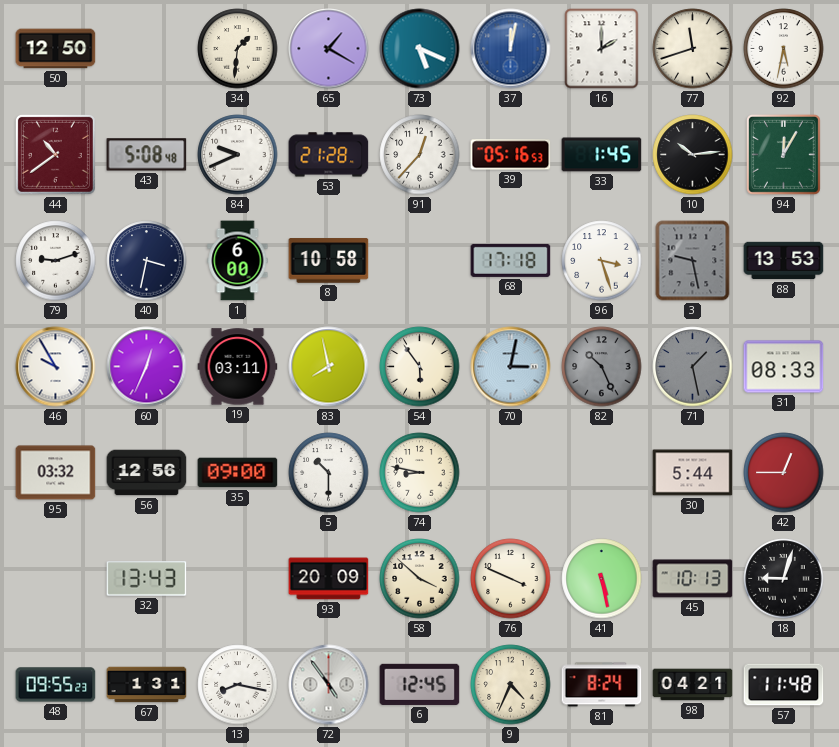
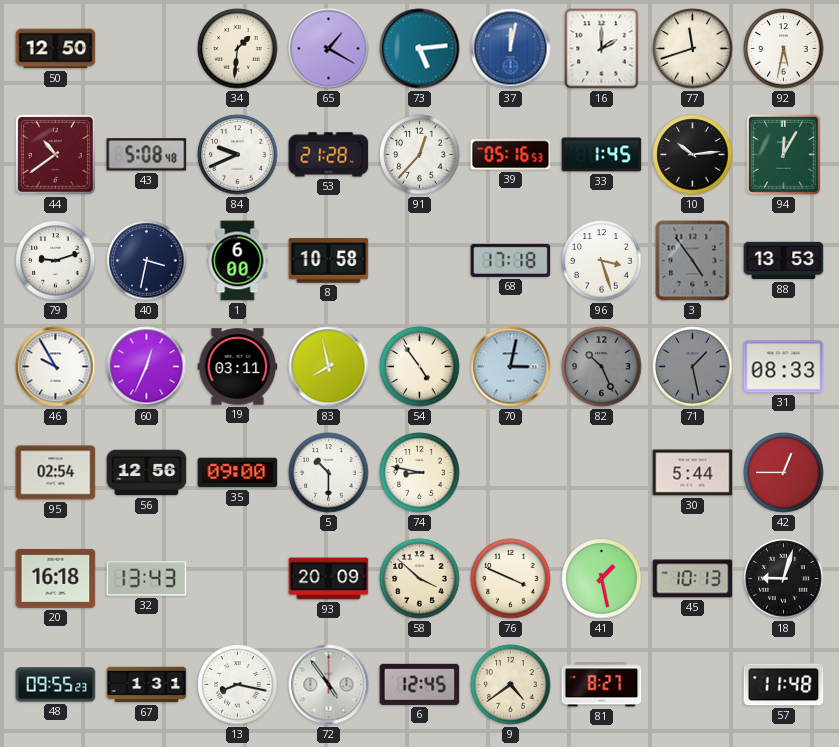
73: 5:19 -> 5:14 (420, 49)
3: 9:28 -> 4:54 (693, 261)
54: 5:54 -> 4:54 (420, 367)
95: 03:32 -> 02:54 (56, 473)
20: none -> 16:18 (56, 578)
41: 5:28 -> 1:28 (602, 579)
9: 4:34 -> 4:39 (511, 685)
81: 8:24 -> 8:27 (602, 685)
98: 04:21 -> none (693, 685)
